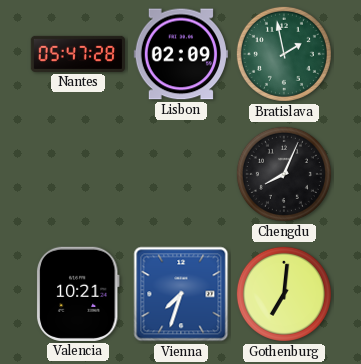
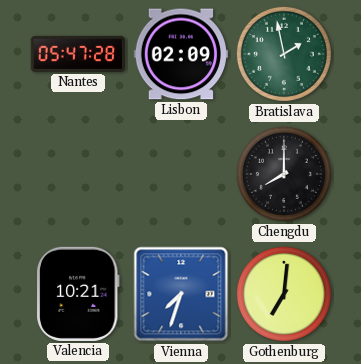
Chengdu: 8:04 -> 8:00 (284, 174)
